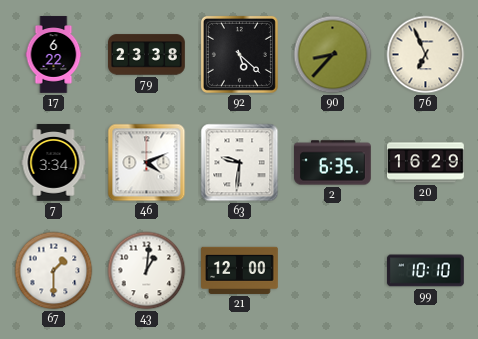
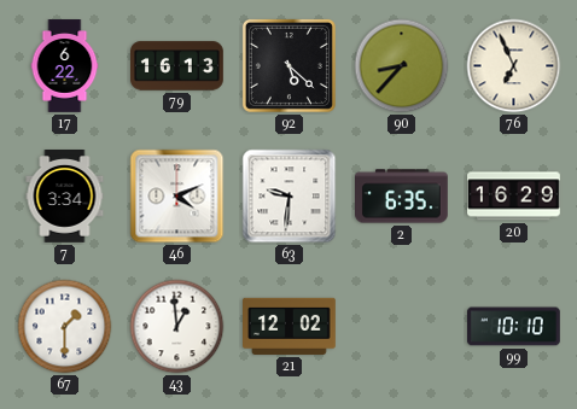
79: 23:38 -> 16:13 (177, 66)
43: 1:01 -> 12:59 (177, 327)
21: 12:00 -> 12:02 (290, 326)
